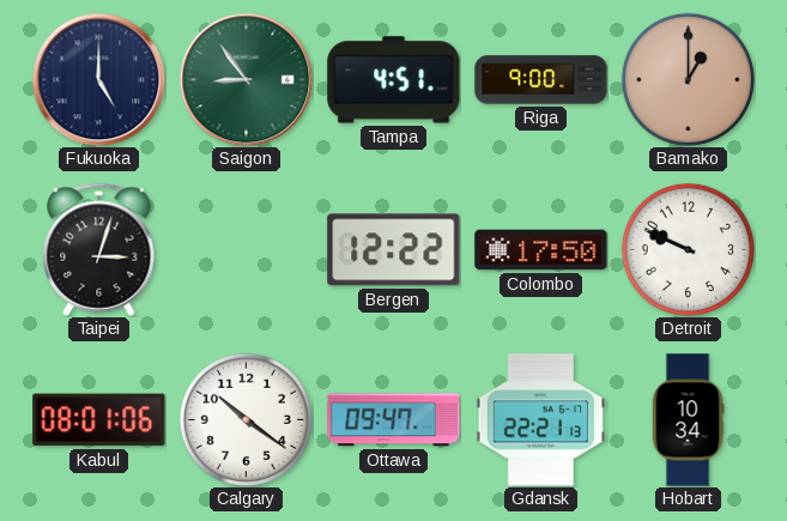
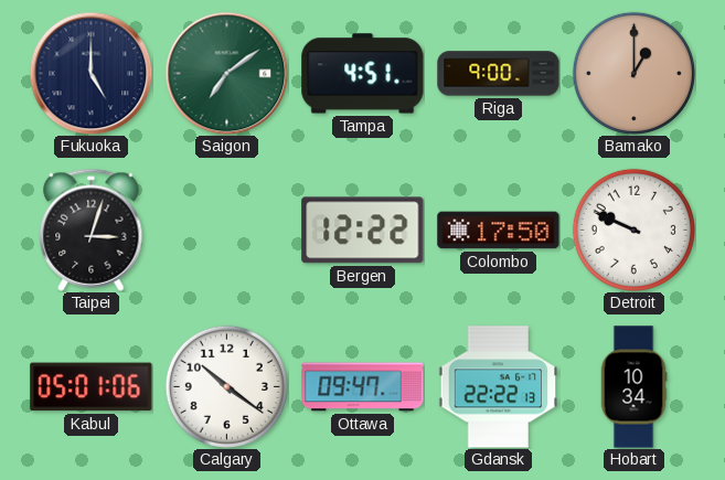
Saigon: 8:54 -> 7:09 (226, 73)
Kabul: 08:01 -> 05:01 (92, 387)
Gdansk: 22:21 -> 22:22 (499, 387)
